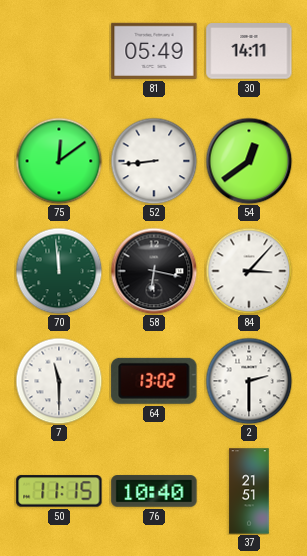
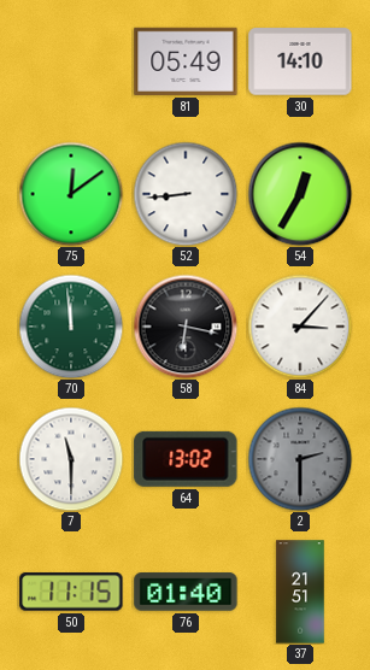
30: 14:11 -> 14:10 (300, 61)
54: 12:39 -> 12:35 (300, 194)
2 dial: white -> grey (300, 459)
76: 10:40 -> 01:40 (186, 592)
